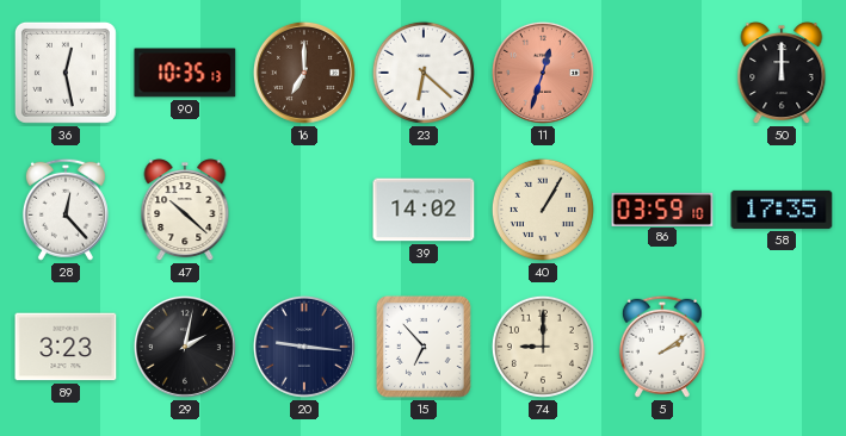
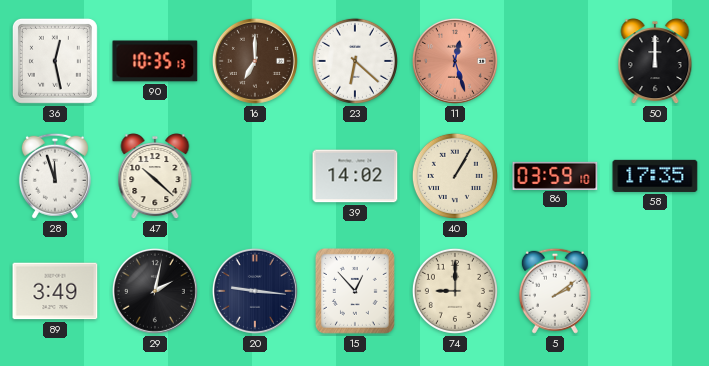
11: 12:33 -> 12:27 (455, 61)
28: 12:23 -> 11:57 (55, 176)
89: 3:23 -> 3:49 (55, 291)
15: 6:53 -> 12:53 (355, 291)
